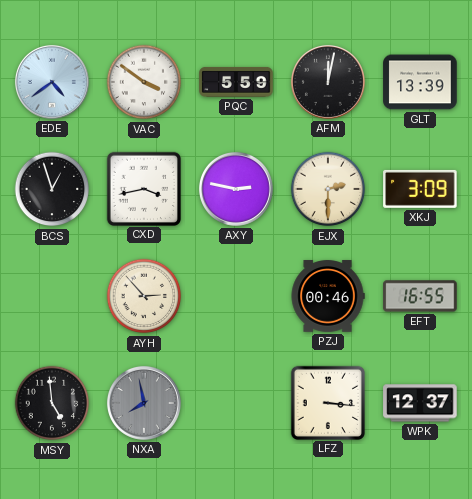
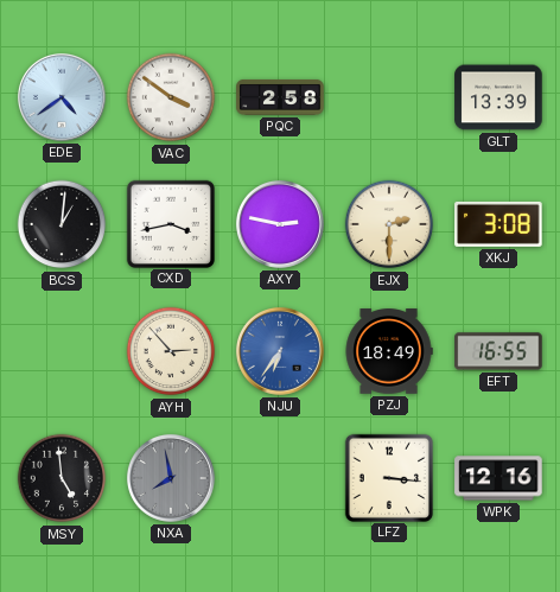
PQC: 5:59 -> 2:58 (280, 97)
AFM: 12:02 -> none (328, 82)
BCS: 12:57 -> 1:01 (62, 224)
XKJ: 3:09 -> 3:08 (498, 224)
NJU: none -> 6:36 (280, 351)
PZJ: 00:46 -> 18:49 (389, 351)
WPK: 12:37 -> 12:16 (498, 478)
